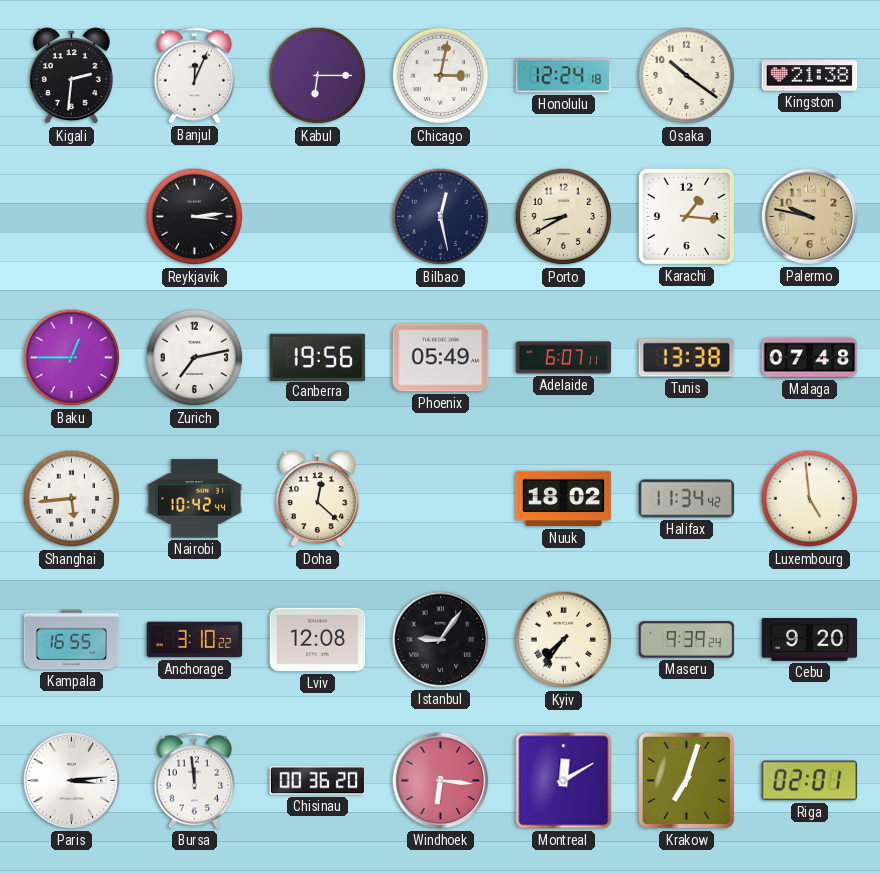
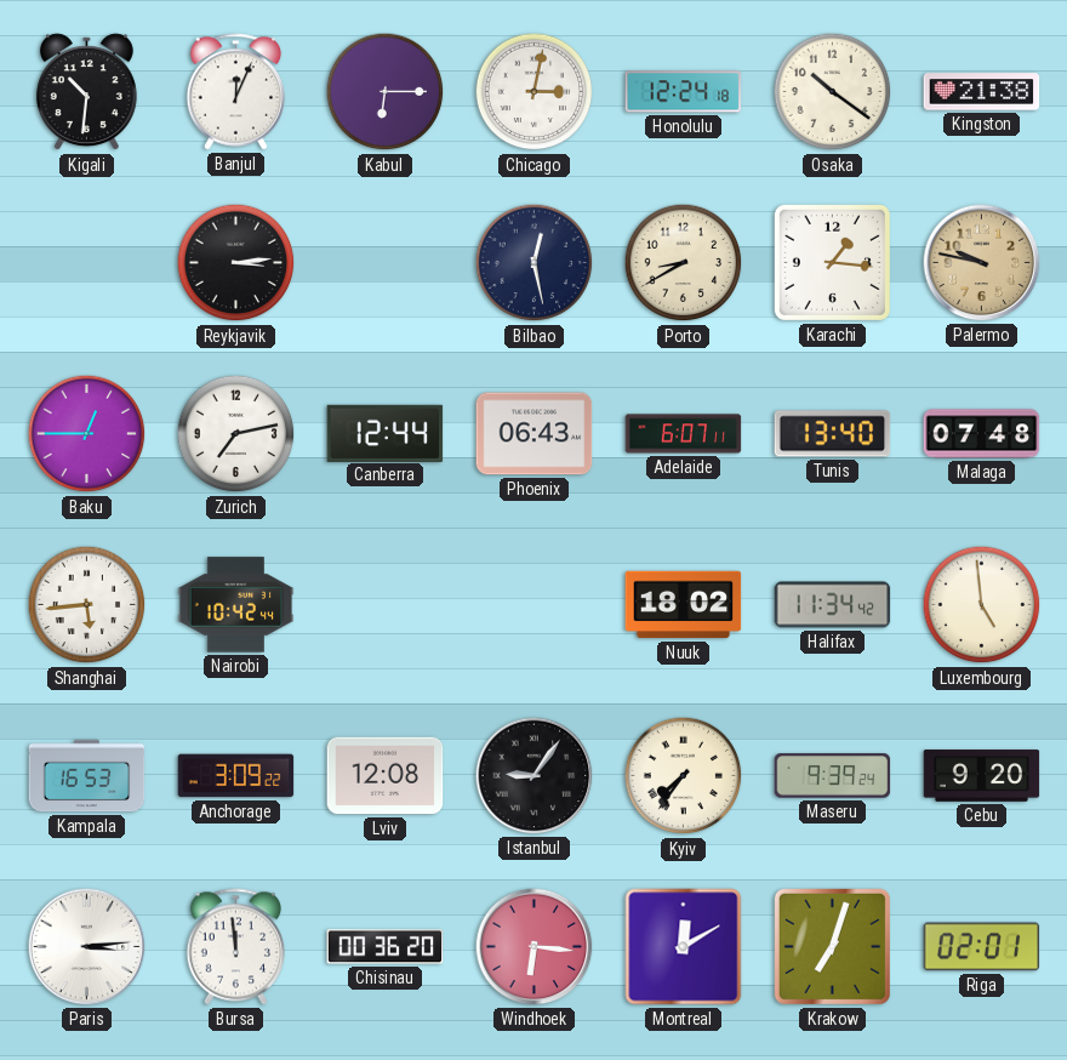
Kigali: 2:31 -> 10:31 (86, 92)
Canberra: 19:56 -> 12:44 (386, 433)
Phoenix: 05:49 -> 06:43 (535, 434)
Tunis: 13:38 -> 13:40 (833, 434)
Doha: 12:22 -> none (317, 499)
Kampala: 16:55 -> 16:53 (87, 776)
Anchorage: 3:10 -> 3:09 (236, 776)
